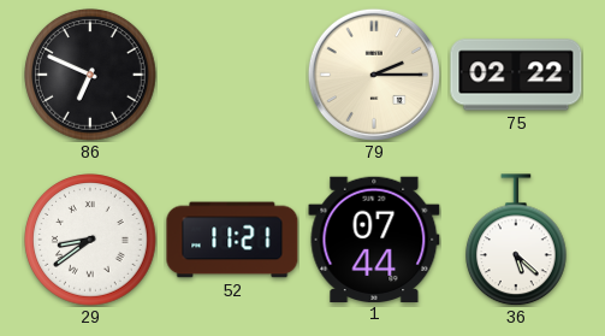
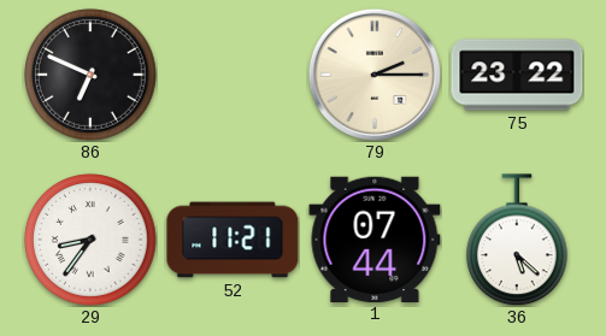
75: 02:22 -> 23:22 (517, 75)
29: 8:39 -> 8:36 (90, 240)
